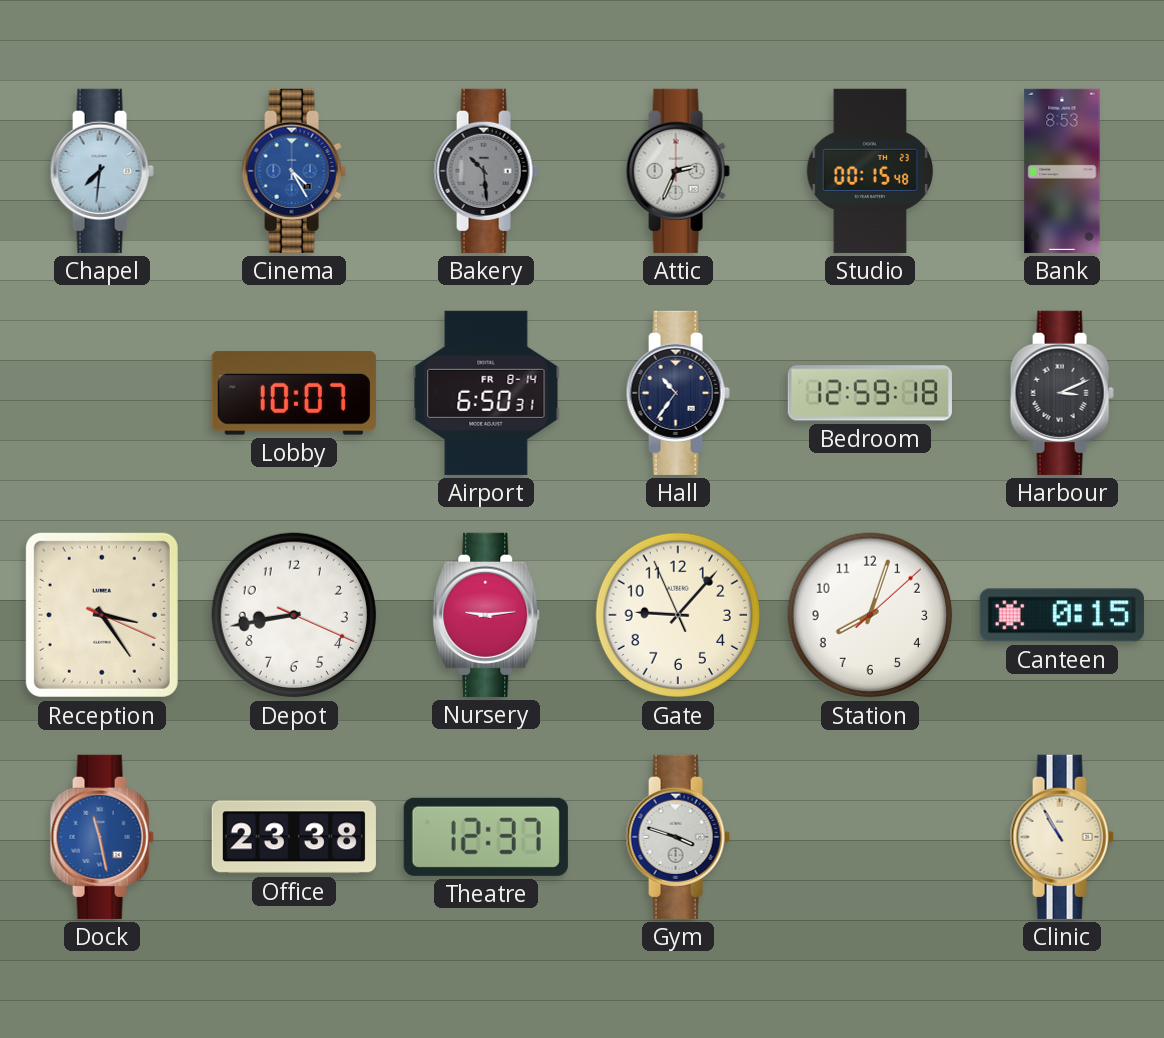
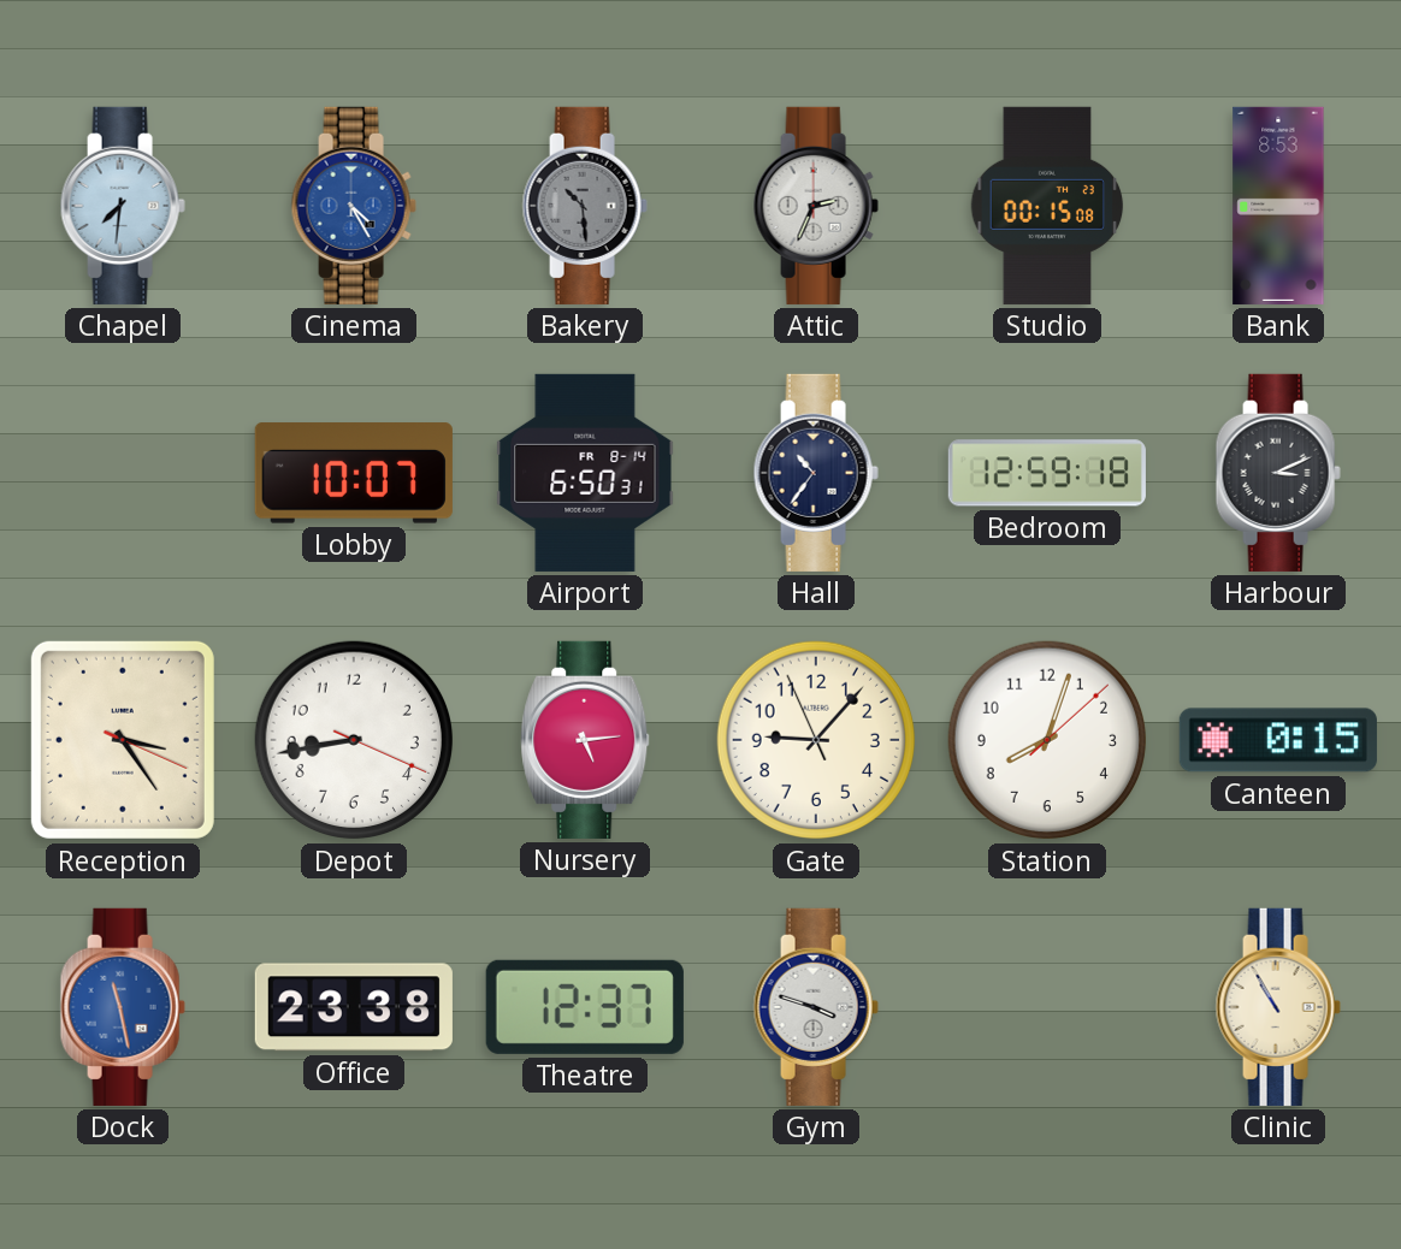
Studio: 00:15:48 -> 00:15:08 (1047, 206)
Nursery: 9:14 -> 5:14 (585, 740)
